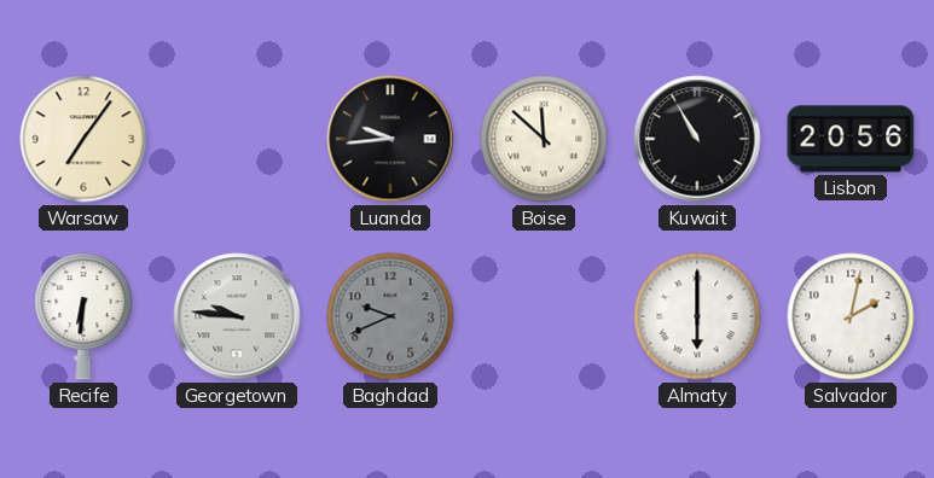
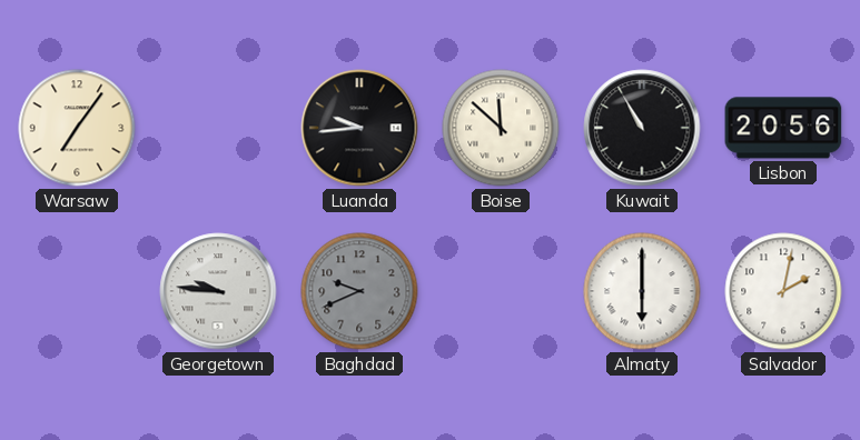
Recife: 6:31 -> none (83, 316)
